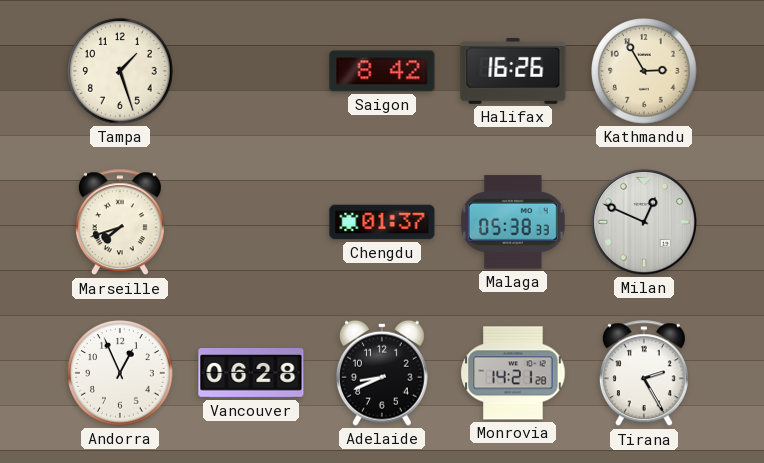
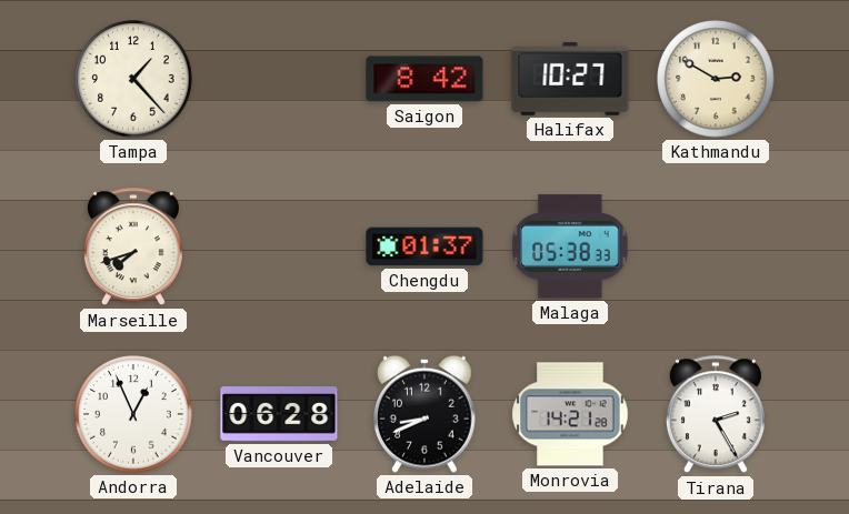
Tampa: 1:27 -> 1:23 (133, 79)
Halifax: 16:26 -> 10:27 (570, 79)
Kathmandu: 2:55 -> 2:50 (716, 79)
Milan: 12:49 -> none (644, 222)
